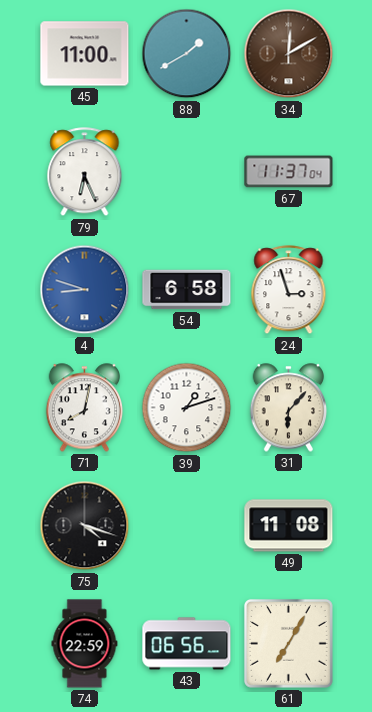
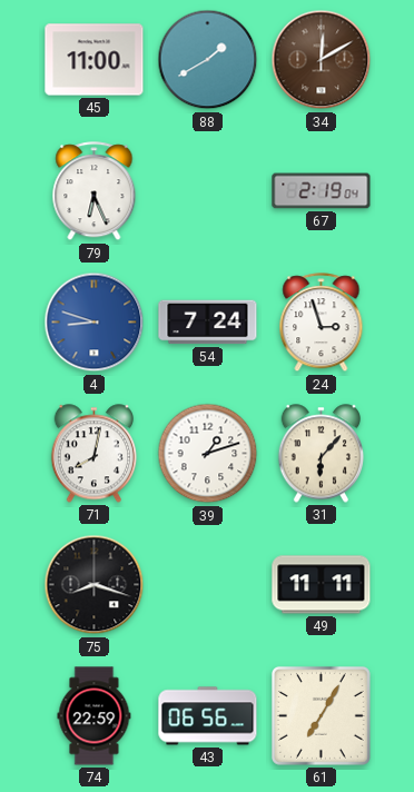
67: 11:37 -> 2:19 (322, 191)
54: 6:58 -> 7:24 (208, 323)
75: 4:18 -> 8:18 (95, 585)
49: 11:08 -> 11:11 (322, 585)
